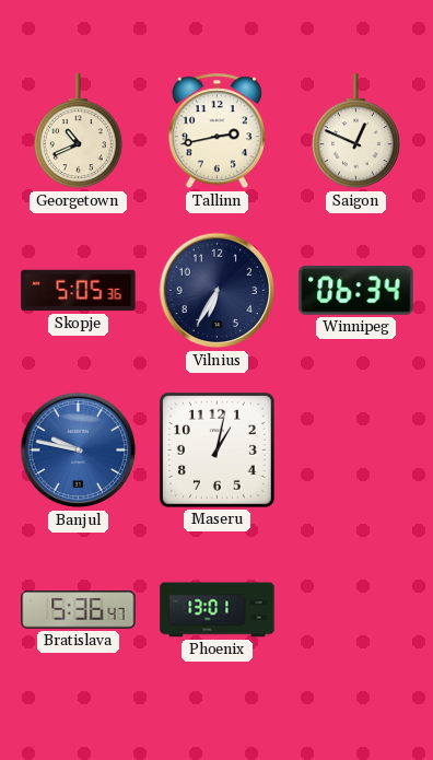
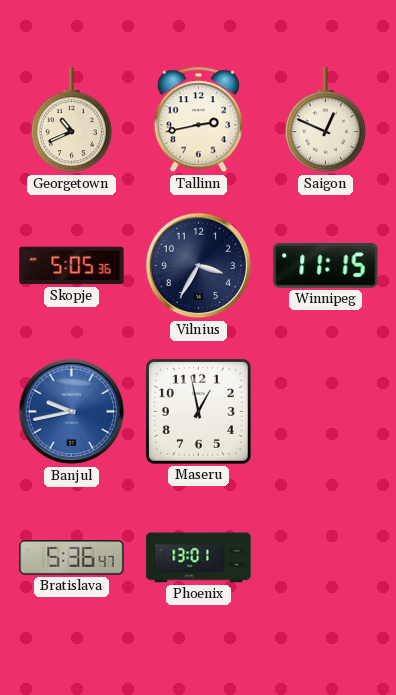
Vilnius: 6:35 -> 3:35 (199, 266)
Winnipeg: 06:34 -> 11:15 (326, 266)
Banjul: 9:47 -> 9:43 (72, 412)
Maseru: 1:02 -> 12:58 (198, 411)
